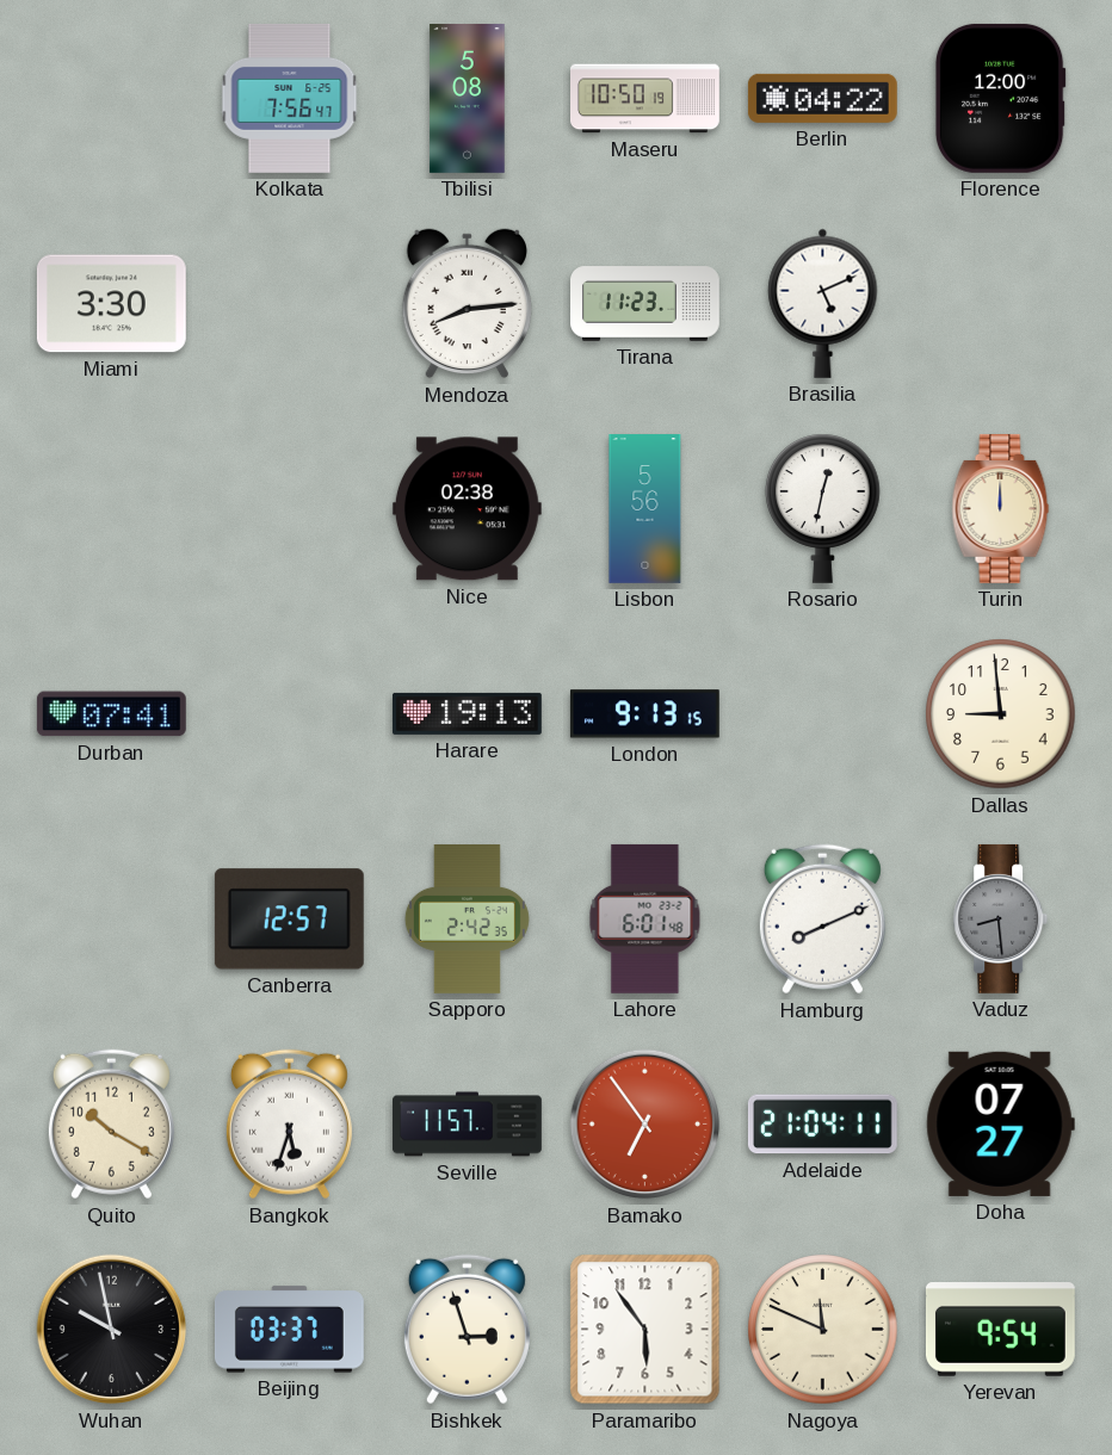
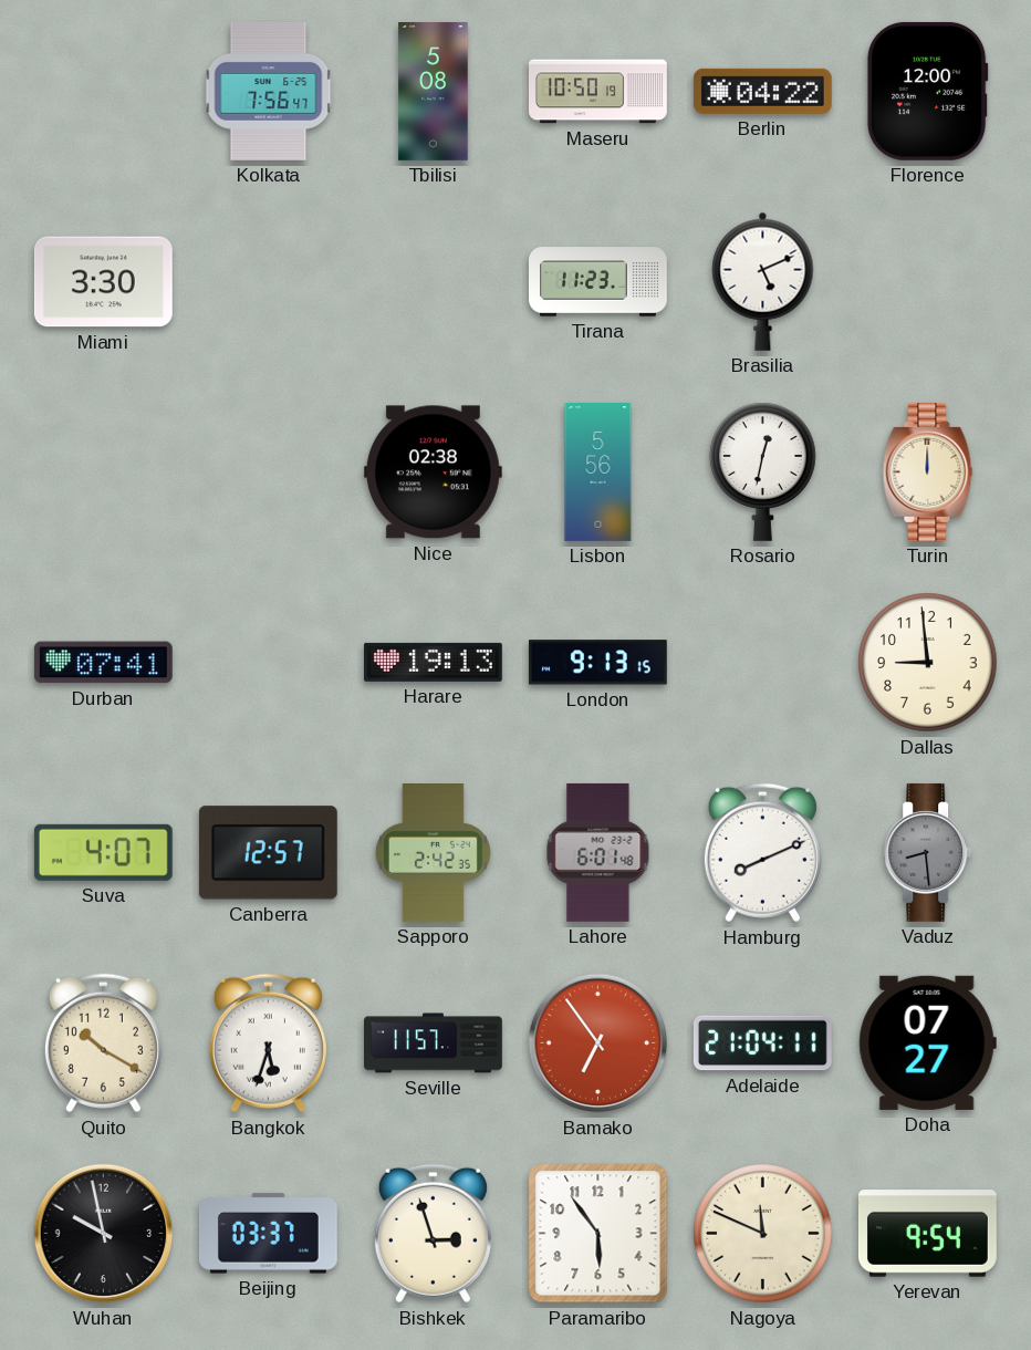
Mendoza: 8:14 -> none (467, 304)
Suva: none -> 4:07 (103, 852)
